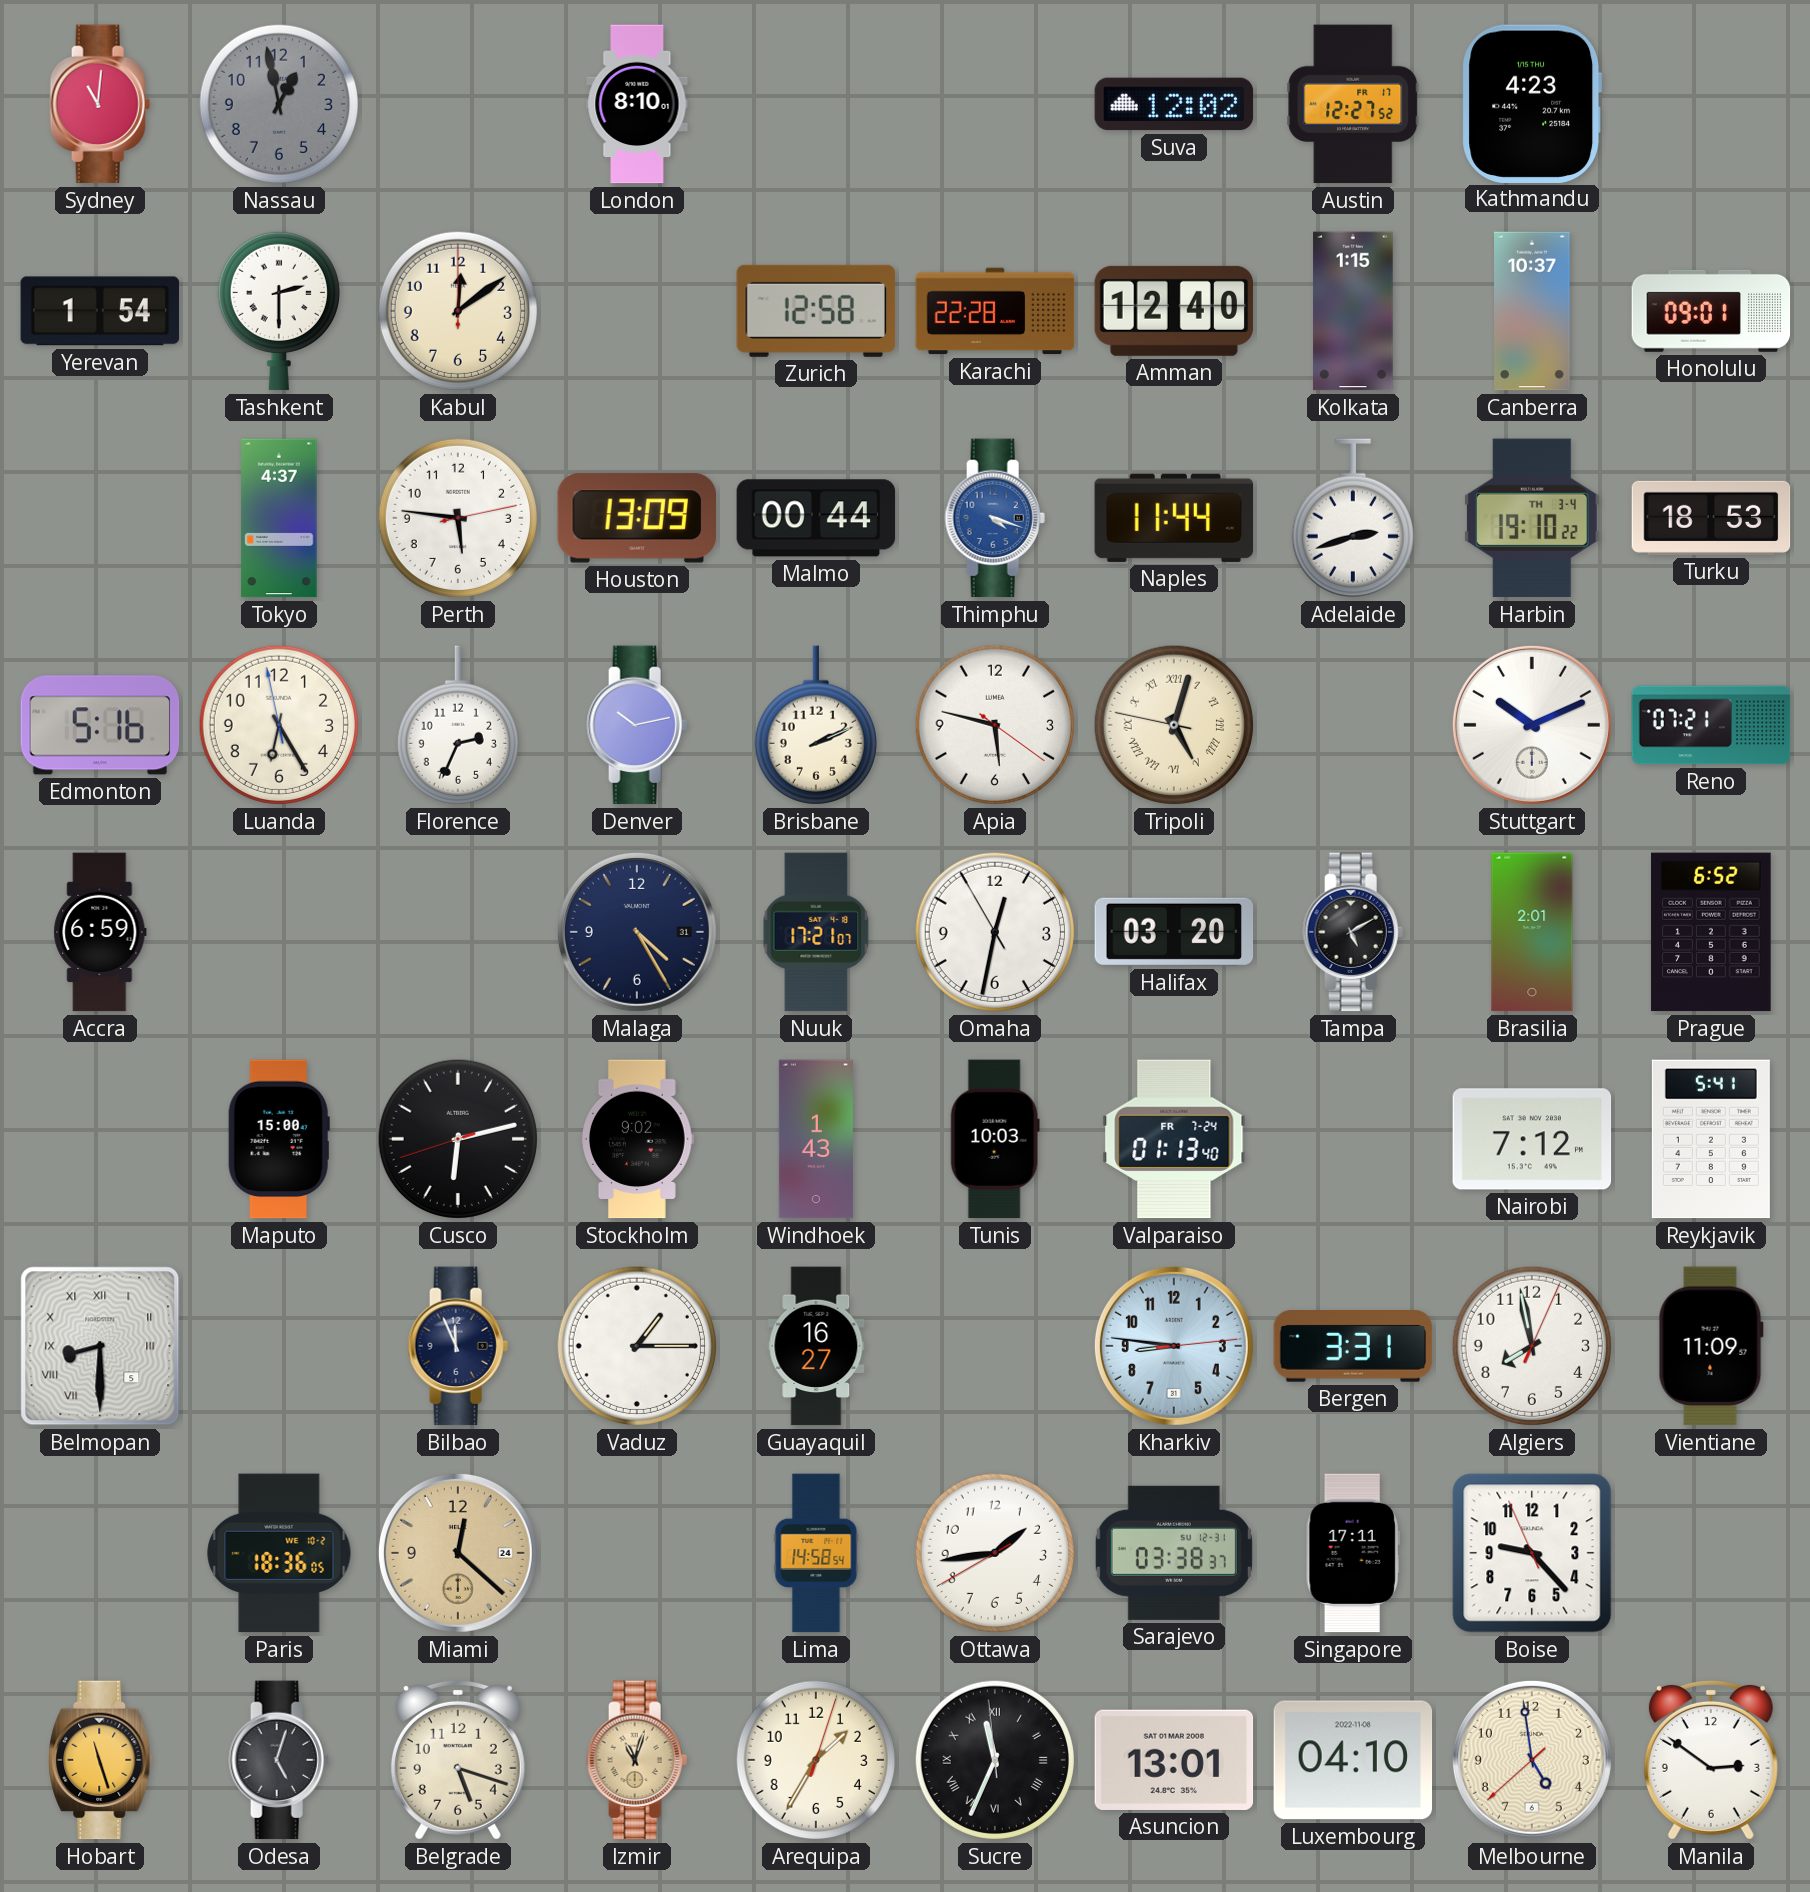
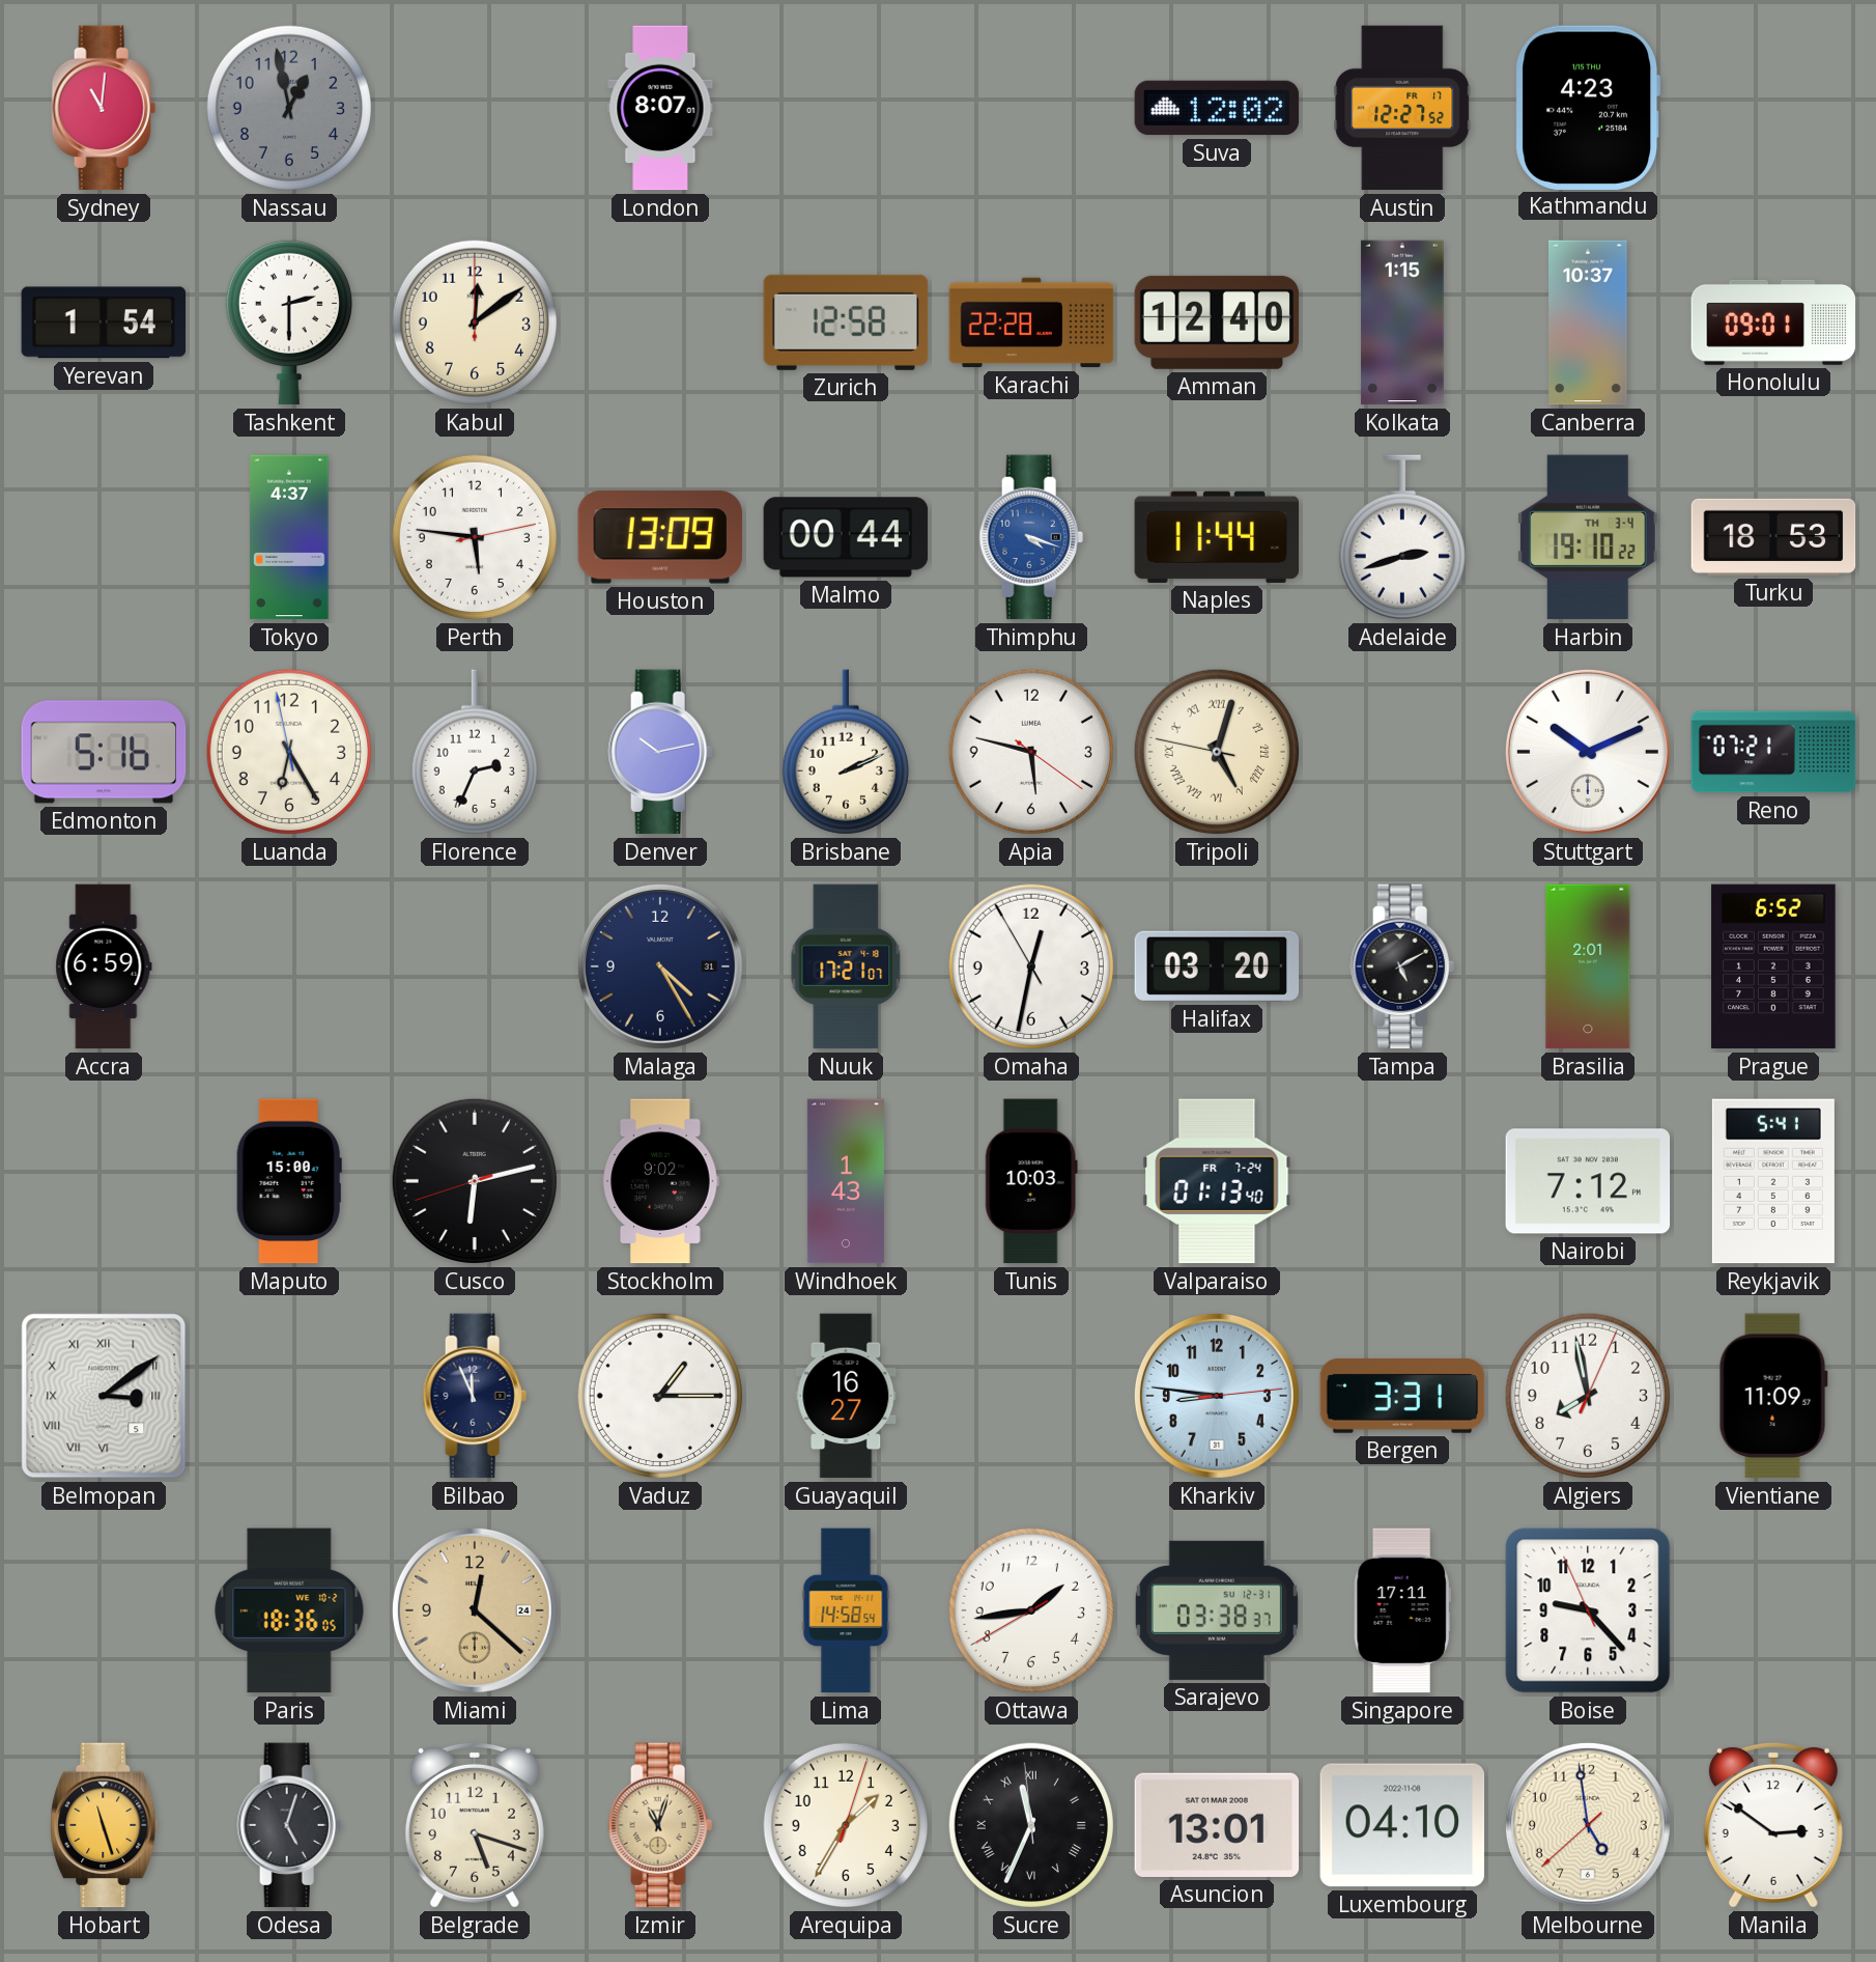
London: 8:10 -> 8:07 (660, 108)
Belmopan: 8:30 -> 3:09 (104, 1396)
